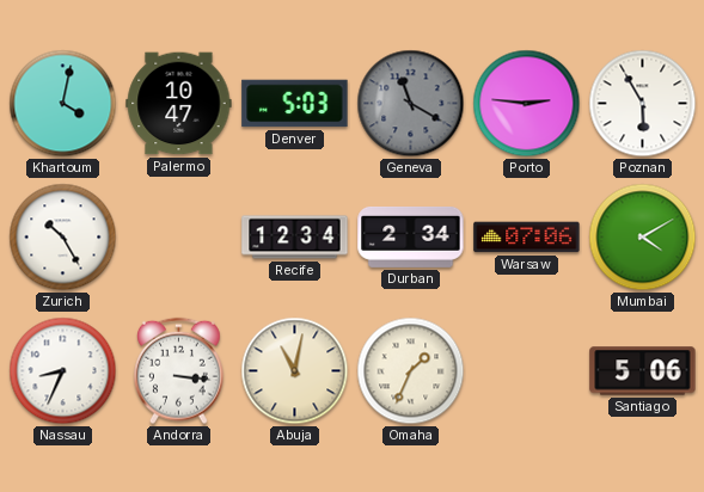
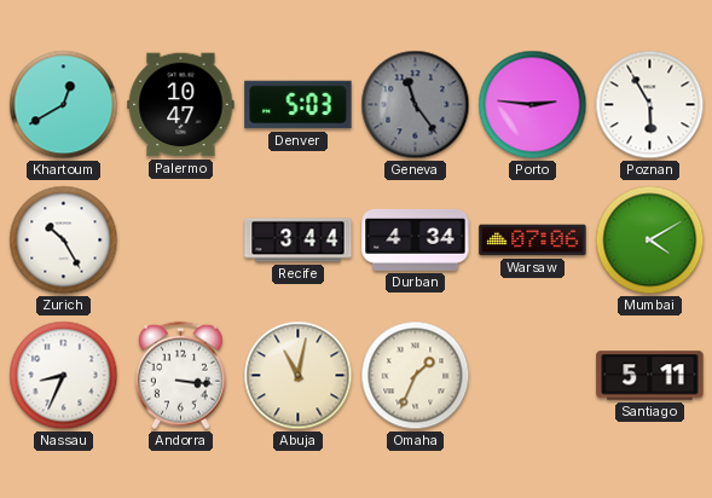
Khartoum: 4:02 -> 12:40 (64, 105)
Geneva: 11:20 -> 11:24 (416, 105)
Recife: 12:34 -> 3:44 (299, 241)
Durban: 2:34 -> 4:34 (416, 239)
Santiago: 5:06 -> 5:11 (650, 376)
